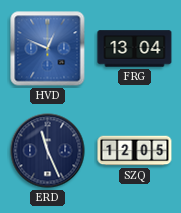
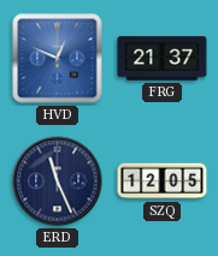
FRG: 13:04 -> 21:37 (163, 59)
